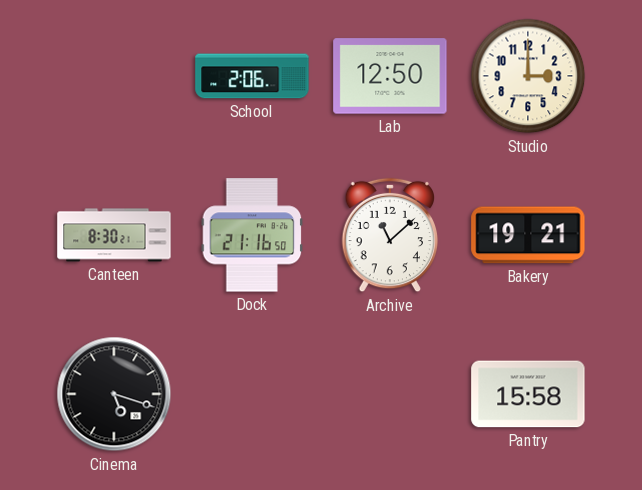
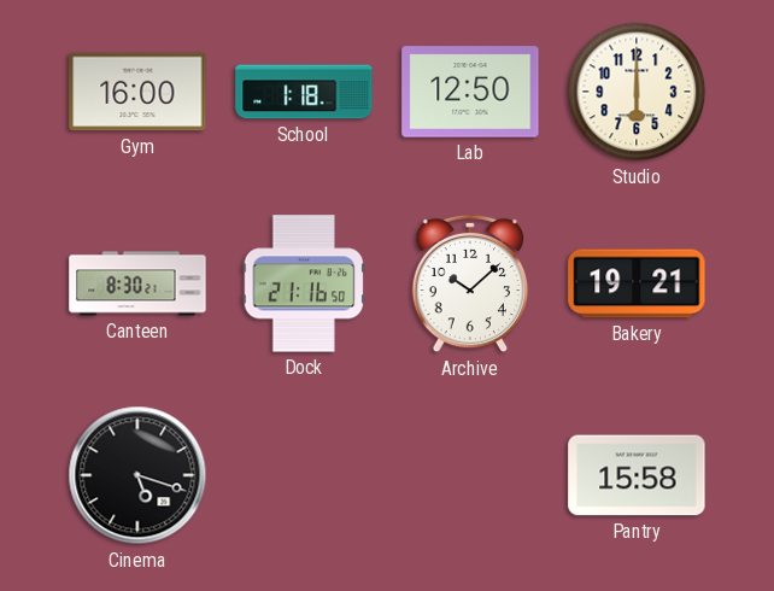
Gym: none -> 16:00 (137, 92)
School: 2:06 -> 1:18 (304, 92)
Studio: 3:00 -> 6:00 (637, 92)
Archive: 11:08 -> 10:08 (470, 283)
